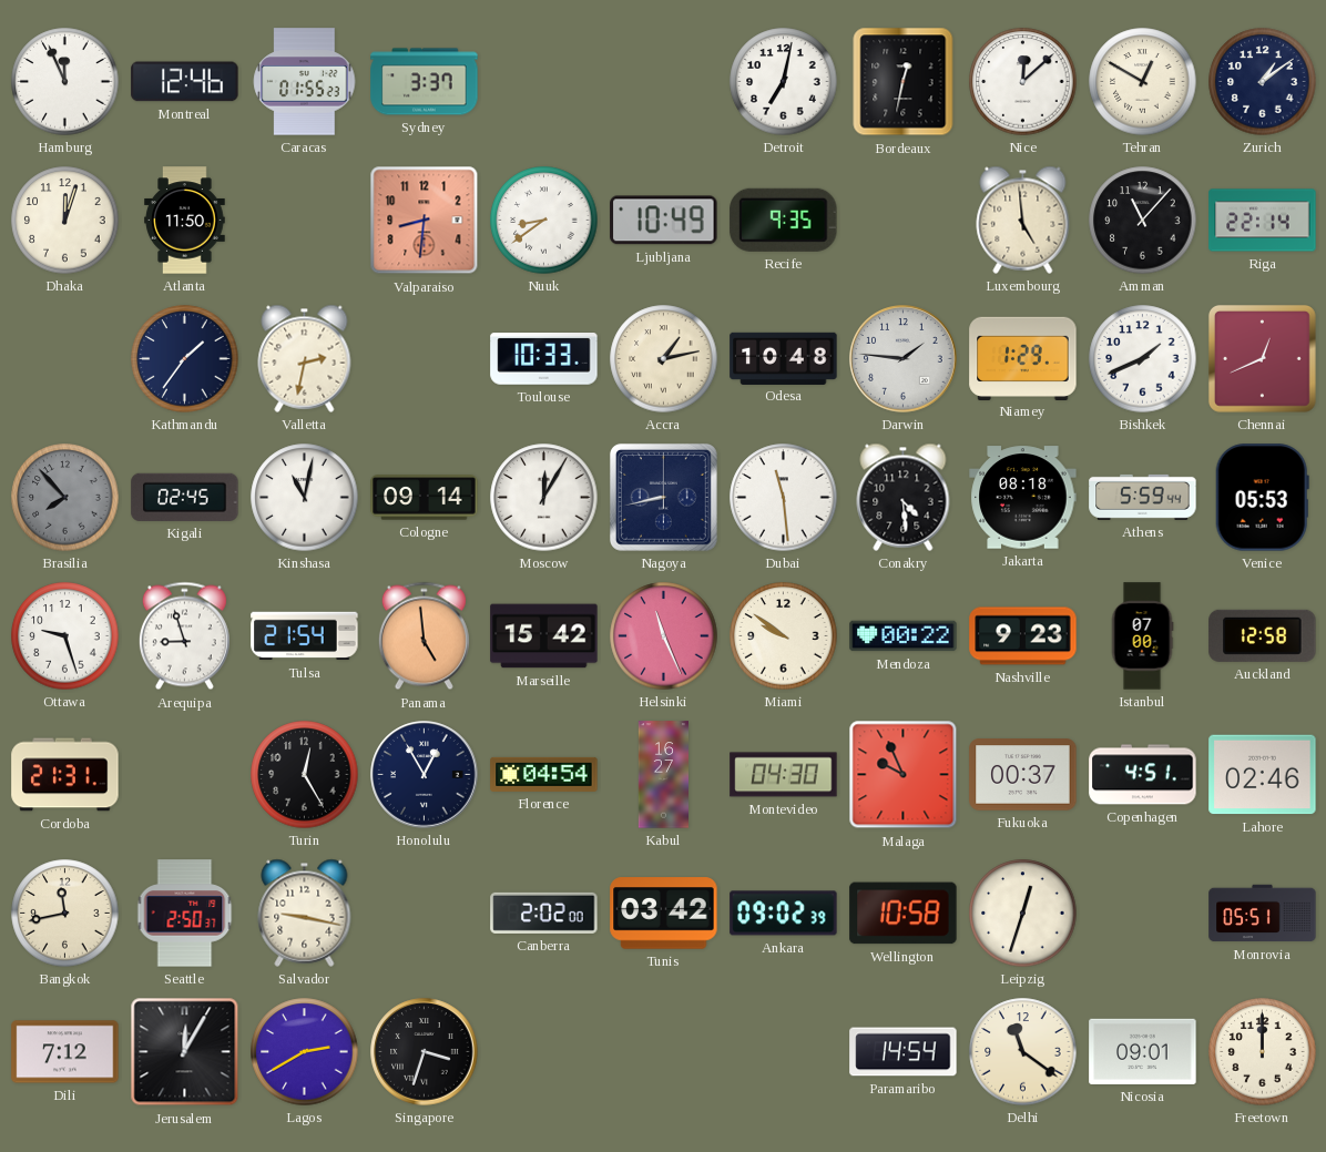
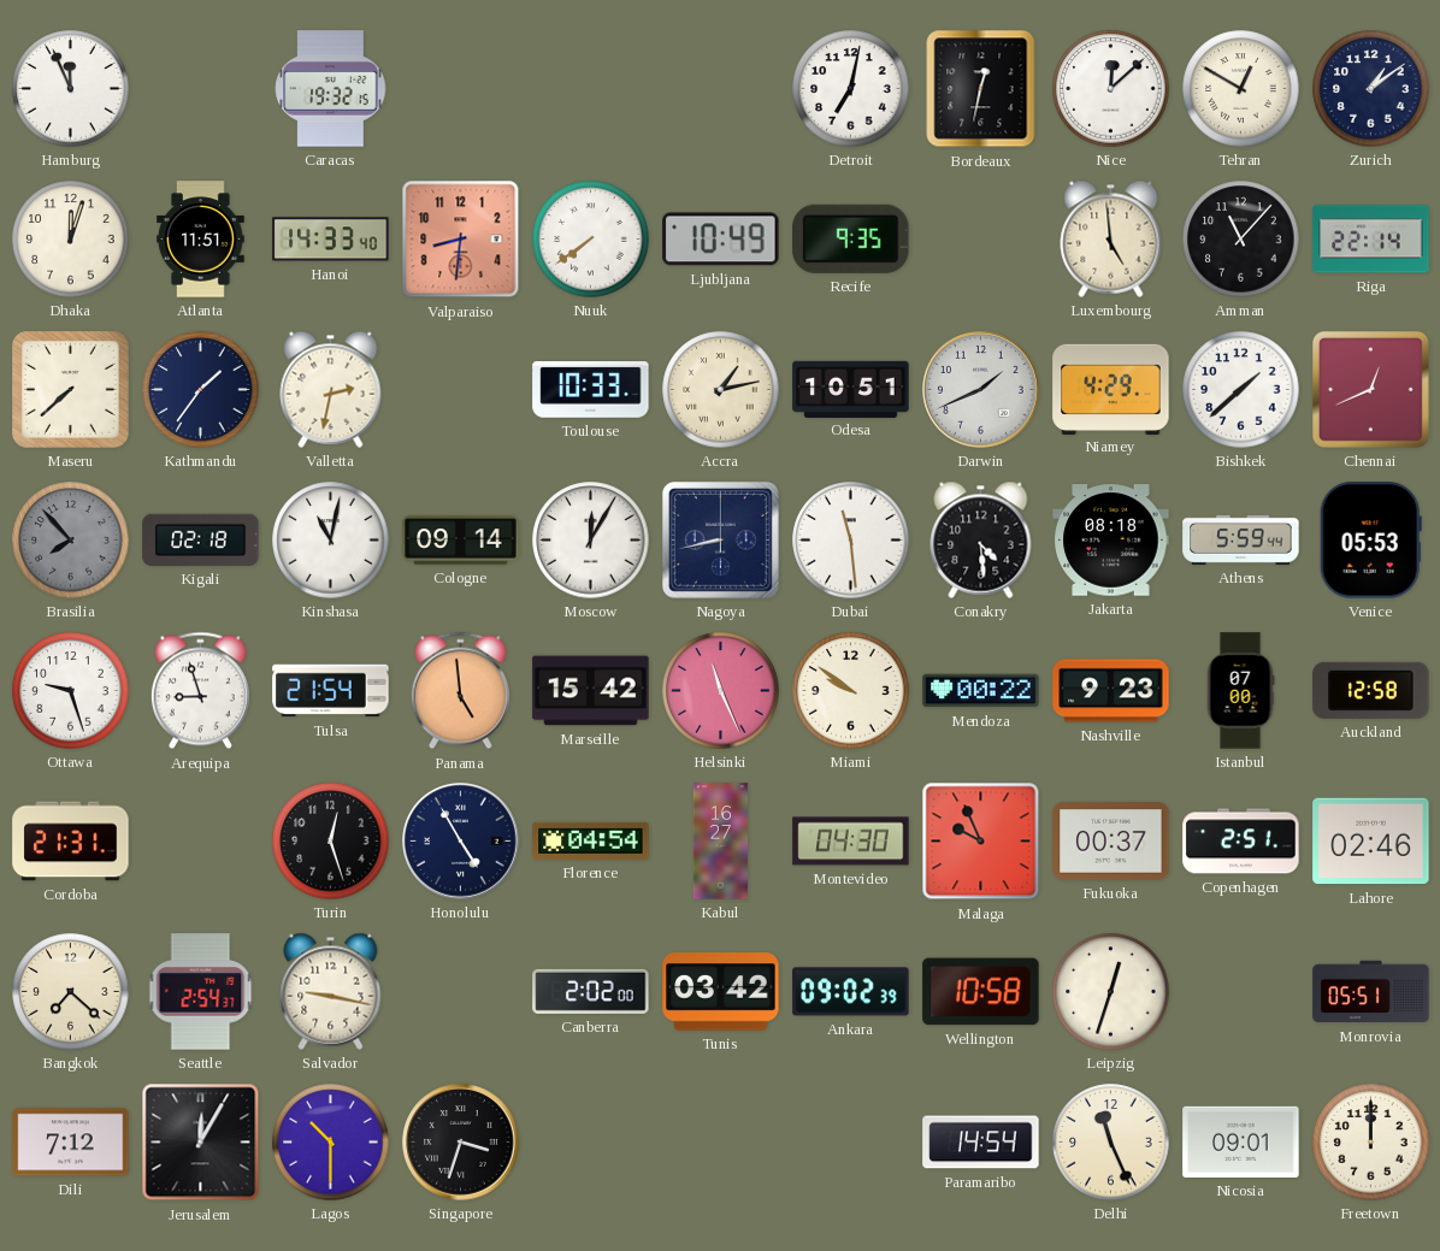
Montreal: 12:46 -> none (185, 82)
Caracas: 01:55 -> 19:32 (331, 89)
Sydney: 3:37 -> none (425, 82)
Atlanta: 11:50 -> 11:51 (201, 240)
Hanoi: none -> 14:33 (331, 240)
Nuuk: 8:39 -> 7:39 (591, 240)
Maseru: none -> 7:38 (71, 390)
Odesa: 10:48 -> 10:51 (851, 389)
Darwin: 1:46 -> 1:41 (981, 390)
Niamey: 1:29 -> 4:29 (1111, 389)
Bishkek: 1:41 -> 1:38 (1241, 390)
Kigali: 02:45 -> 02:18 (201, 539)
Turin: 12:25 -> 12:27 (331, 842)
Honolulu: 12:55 -> 4:55 (461, 842)
Copenhagen: 4:51 -> 2:51 (1241, 842)
Bangkok: 11:43 -> 7:22 (71, 992)
Seattle: 2:50 -> 2:54 (201, 992)
Lagos: 2:40 -> 10:30 (331, 1143)
Delhi: 11:21 -> 11:26 (1111, 1143)
